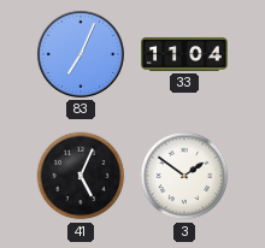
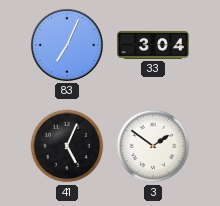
33: 11:04 -> 3:04 (154, 45)
